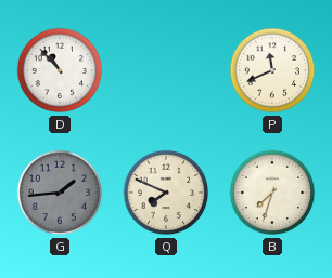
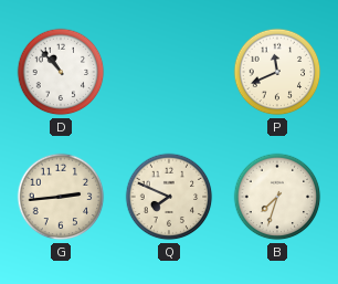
G: 1:44 -> 2:44 (61, 197)
G dial: grey -> cream (61, 197)
